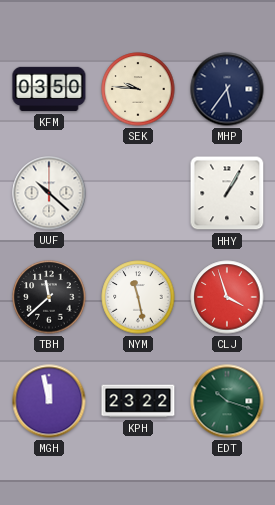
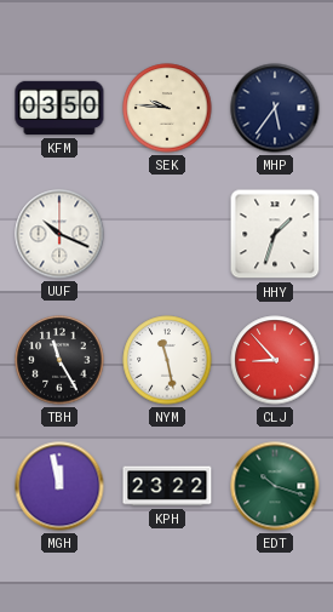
UUF: 10:22 -> 10:19 (59, 234)
HHY: 1:05 -> 1:33 (275, 234)
TBH: 11:38 -> 11:25 (59, 360)
CLJ: 3:57 -> 8:53 (275, 360)
